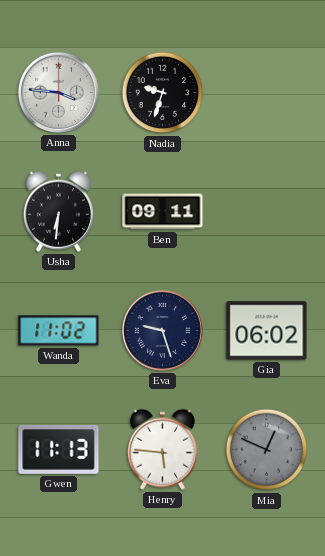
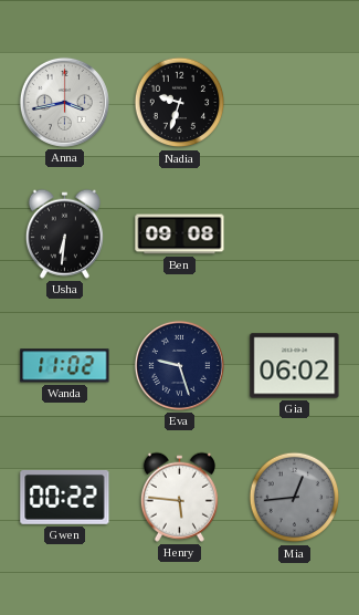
Anna: 3:46 -> 3:43 (64, 102)
Ben: 09:11 -> 09:08 (180, 234)
Gwen: 11:13 -> 00:22 (65, 497)
Mia: 12:49 -> 12:44 (295, 498)
